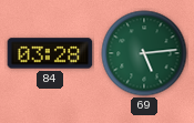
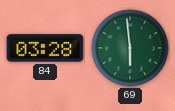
69: 5:14 -> 5:59 (130, 48)
